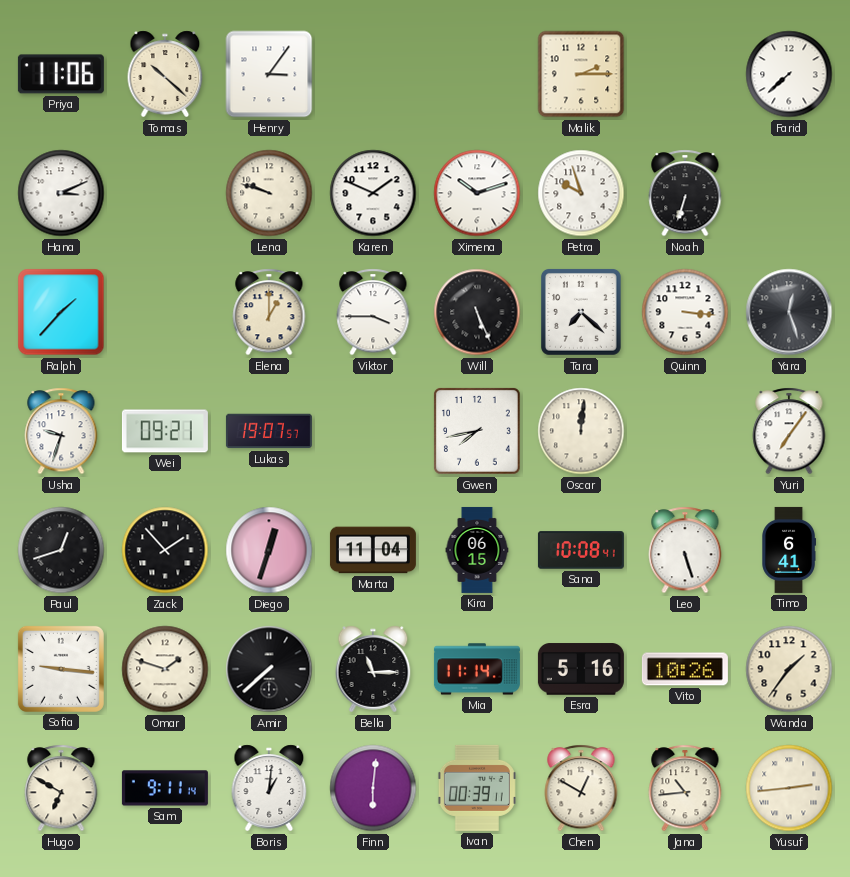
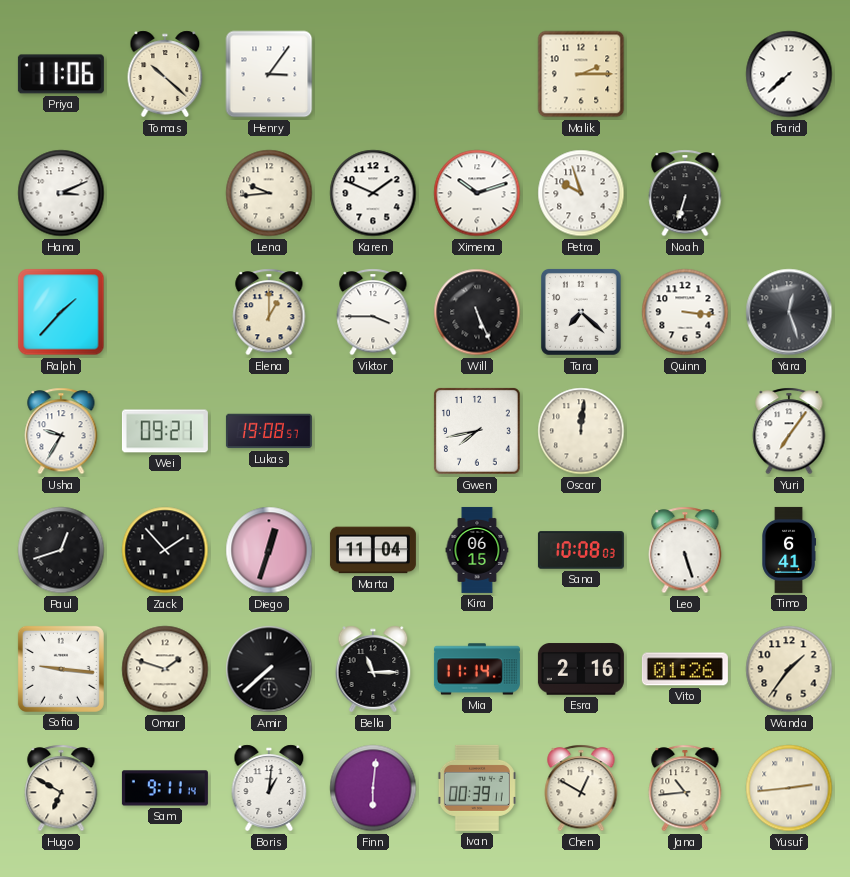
Lena: 9:48 -> 9:44 (269, 193)
Usha: 9:33 -> 9:35 (61, 431)
Lukas: 19:07 -> 19:08 (269, 431)
Sana: 10:08:41 -> 10:08:03 (581, 550)
Esra: 5:16 -> 2:16 (581, 669)
Vito: 10:26 -> 01:26 (685, 669)
